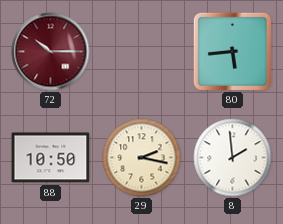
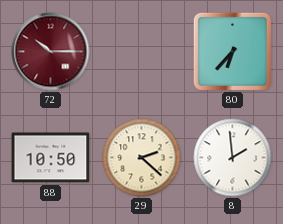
80: 5:44 -> 6:37 (232, 51)
29: 2:17 -> 2:22 (142, 158)
